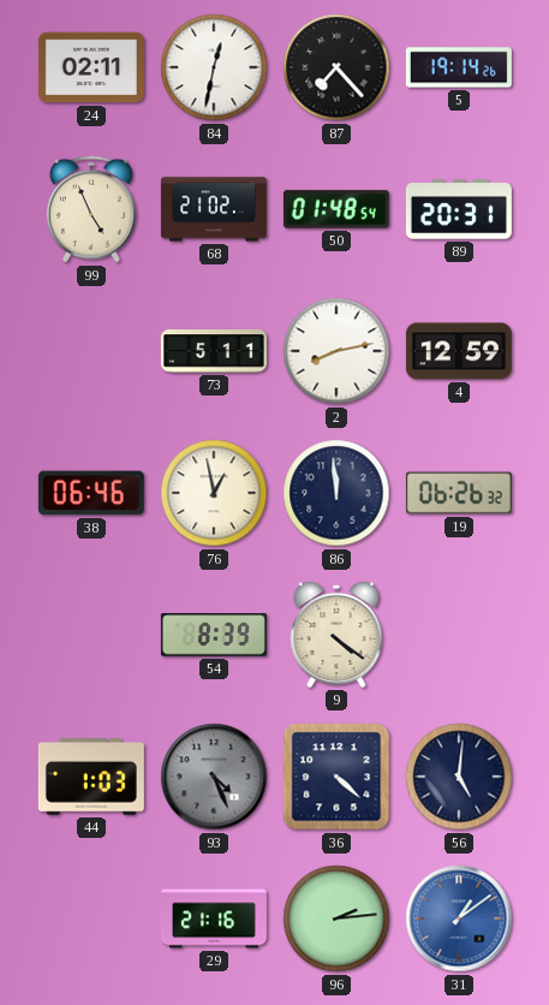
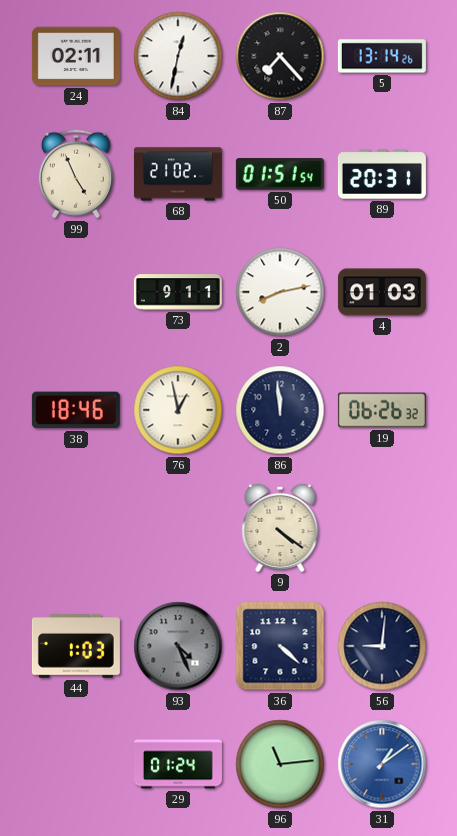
5: 19:14 -> 13:14 (382, 56)
50: 01:48 -> 01:51 (280, 174)
73: 5:11 -> 9:11 (178, 292)
4: 12:59 -> 01:03 (382, 292)
38: 06:46 -> 18:46 (76, 410)
54: 8:39 -> none (214, 635)
56: 5:01 -> 9:01 (382, 646)
29: 21:16 -> 01:24 (178, 764)
96: 2:14 -> 11:14 (280, 764)
